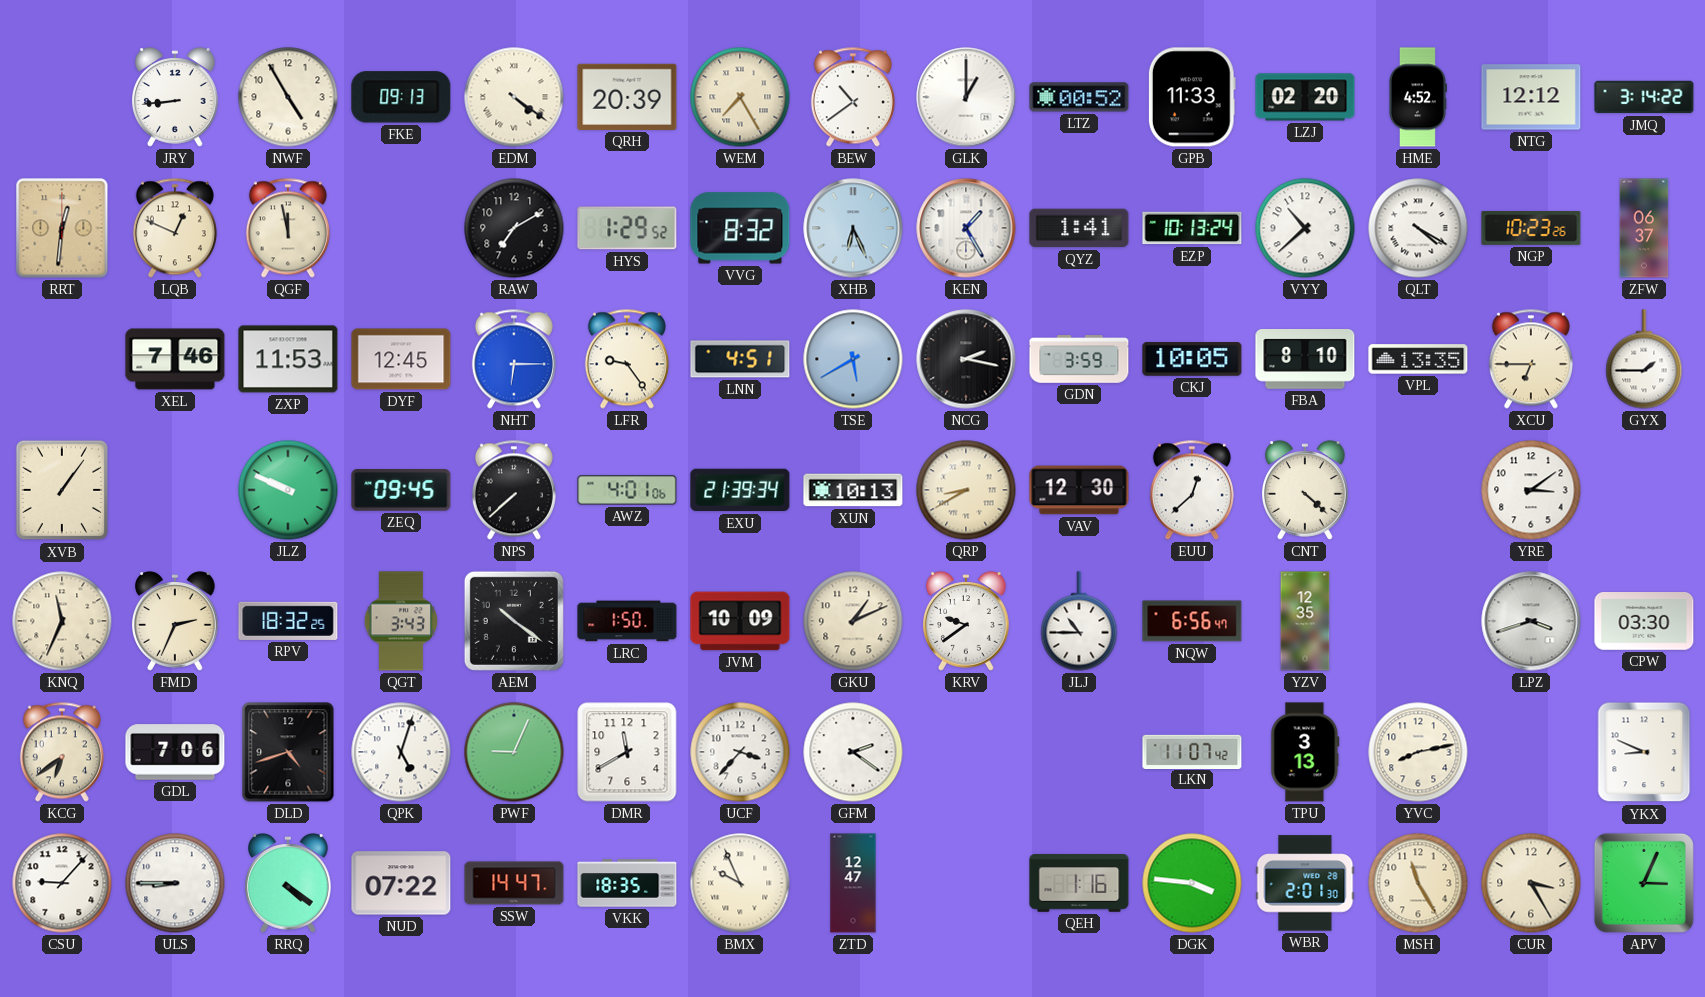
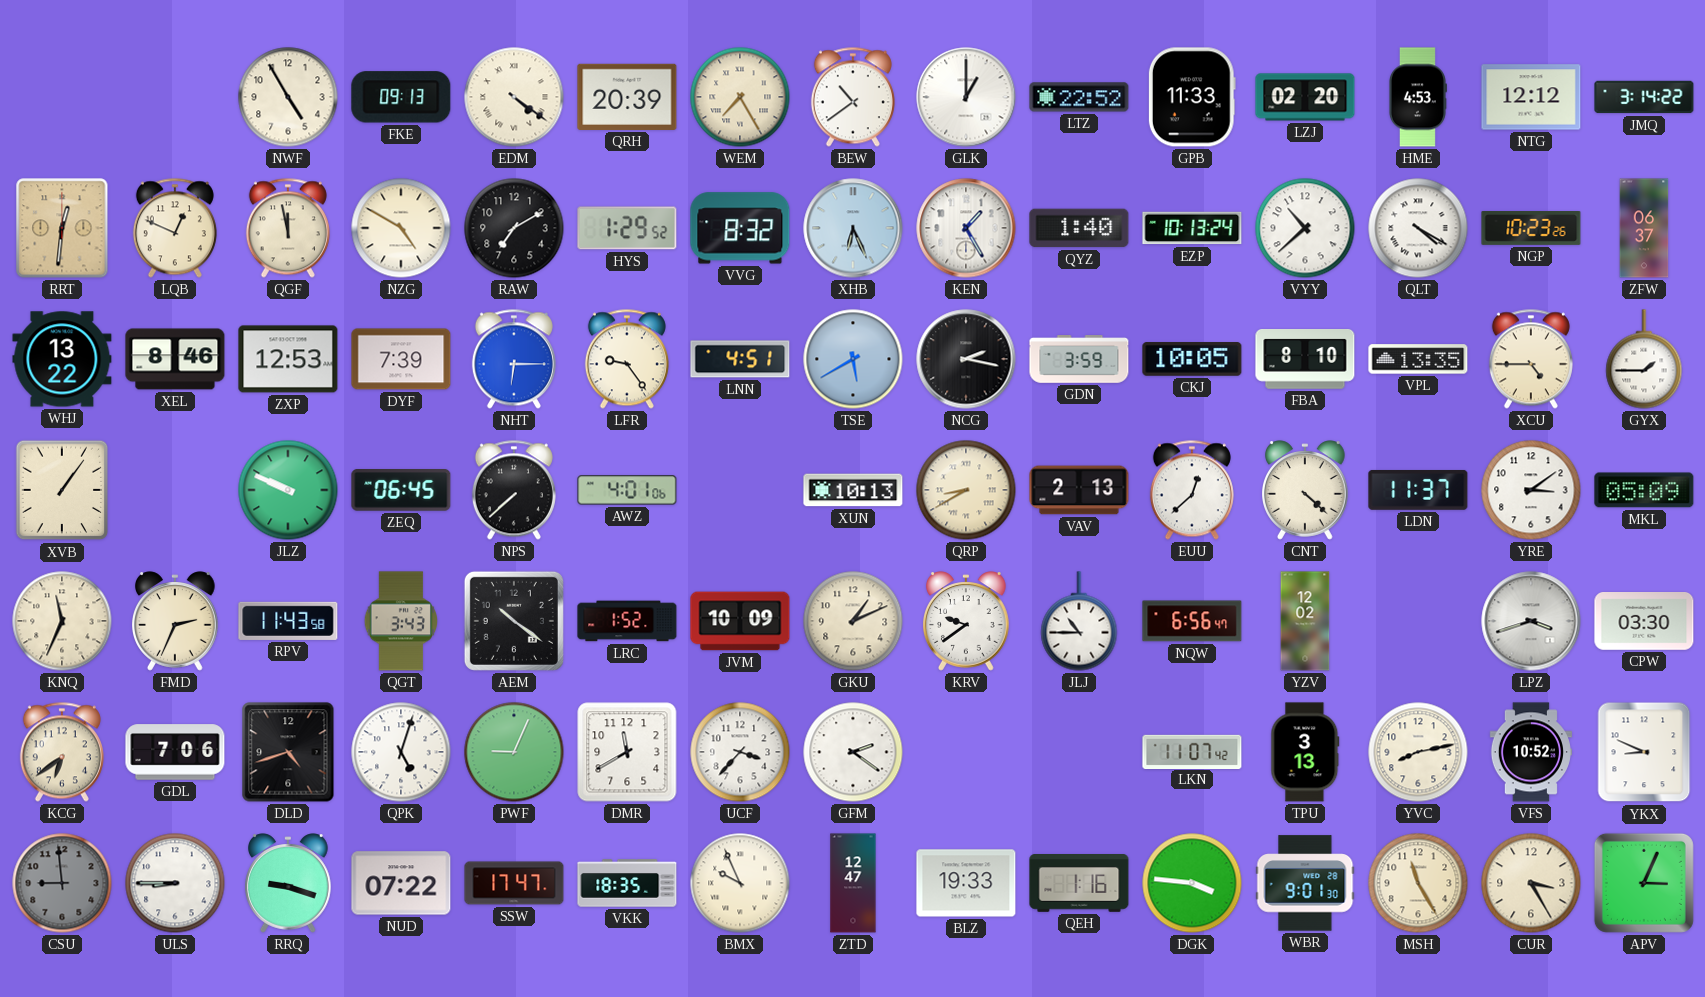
JRY: 8:44 -> none (176, 97)
LTZ: 00:52 -> 22:52 (1079, 97)
HME: 4:52 -> 4:53 (1417, 97)
NZG: none -> 4:50 (401, 228)
QYZ: 1:41 -> 1:40 (1079, 228)
WHJ: none -> 13:22 (62, 359)
XEL: 7:46 -> 8:46 (175, 359)
ZXP: 11:53 -> 12:53 (288, 359)
DYF: 12:45 -> 7:39 (401, 359)
XCU: 6:45 -> 4:45 (1531, 359)
ZEQ: 09:45 -> 06:45 (401, 491)
EXU: 21:39 -> none (740, 490)
VAV: 12:30 -> 2:13 (1079, 490)
LDN: none -> 11:37 (1418, 490)
MKL: none -> 05:09 (1644, 490)
RPV: 18:32 -> 11:43 (288, 621)
LRC: 1:50 -> 1:52 (627, 621)
YZV: 12:35 -> 12:02 (1305, 621)
VFS: none -> 10:52 (1531, 752)
CSU: 9:07 -> 8:59 (62, 883)
CSU dial: white -> grey (62, 883)
RRQ: 4:21 -> 9:18 (289, 883)
SSW: 14:47 -> 17:47 (514, 883)
BLZ: none -> 19:33 (966, 883)
WBR: 2:01 -> 9:01 (1305, 883)
